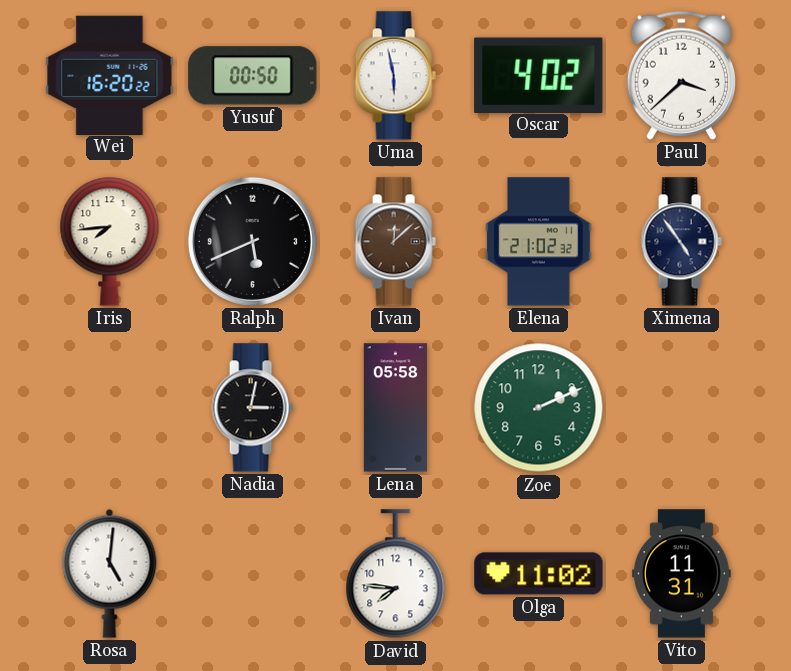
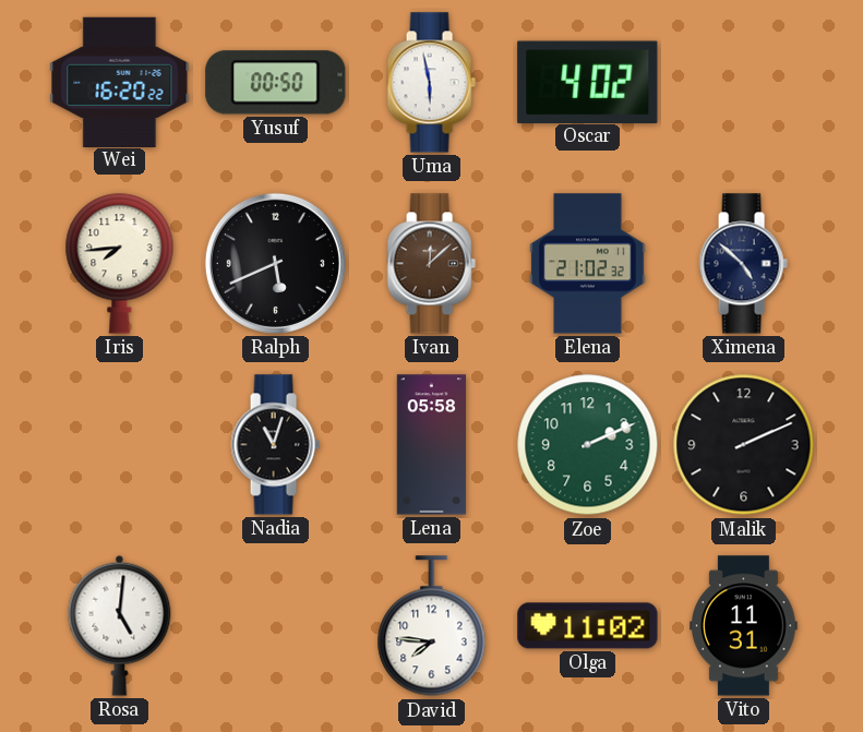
Paul: 3:38 -> none (681, 75)
Ximena: 4:54 -> 4:52 (743, 264)
Nadia: 3:02 -> 11:03 (275, 445)
Malik: none -> 2:11 (744, 445)
